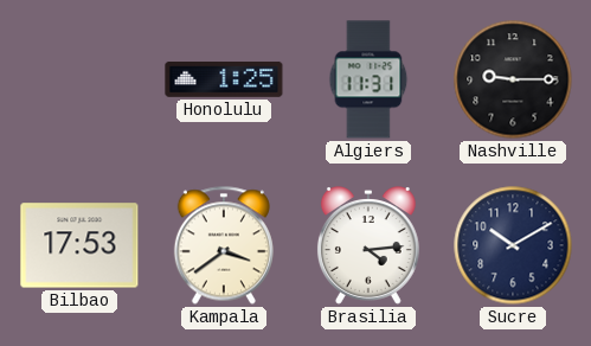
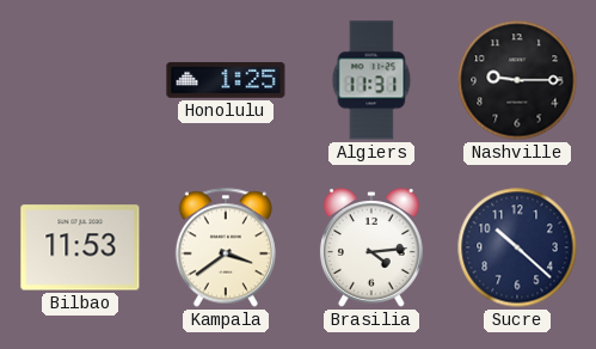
Bilbao: 17:53 -> 11:53 (80, 247)
Sucre: 10:10 -> 10:22 (517, 247)
